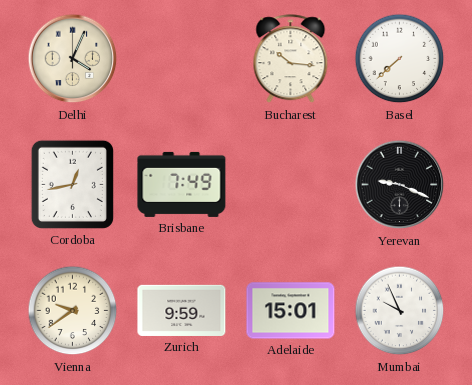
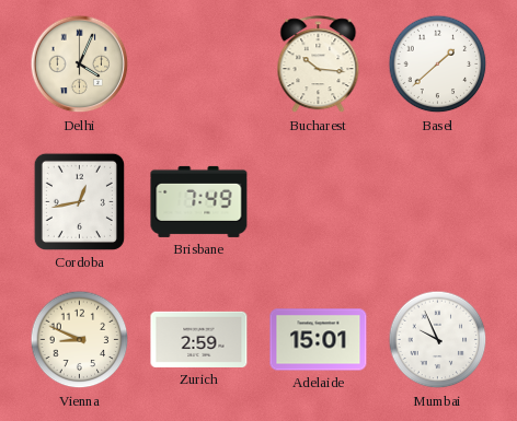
Basel: 7:38 -> 1:38 (438, 65)
Yerevan: 9:19 -> none (400, 185)
Vienna: 9:39 -> 8:49 (80, 340)
Zurich: 9:59 -> 2:59 (199, 339)
